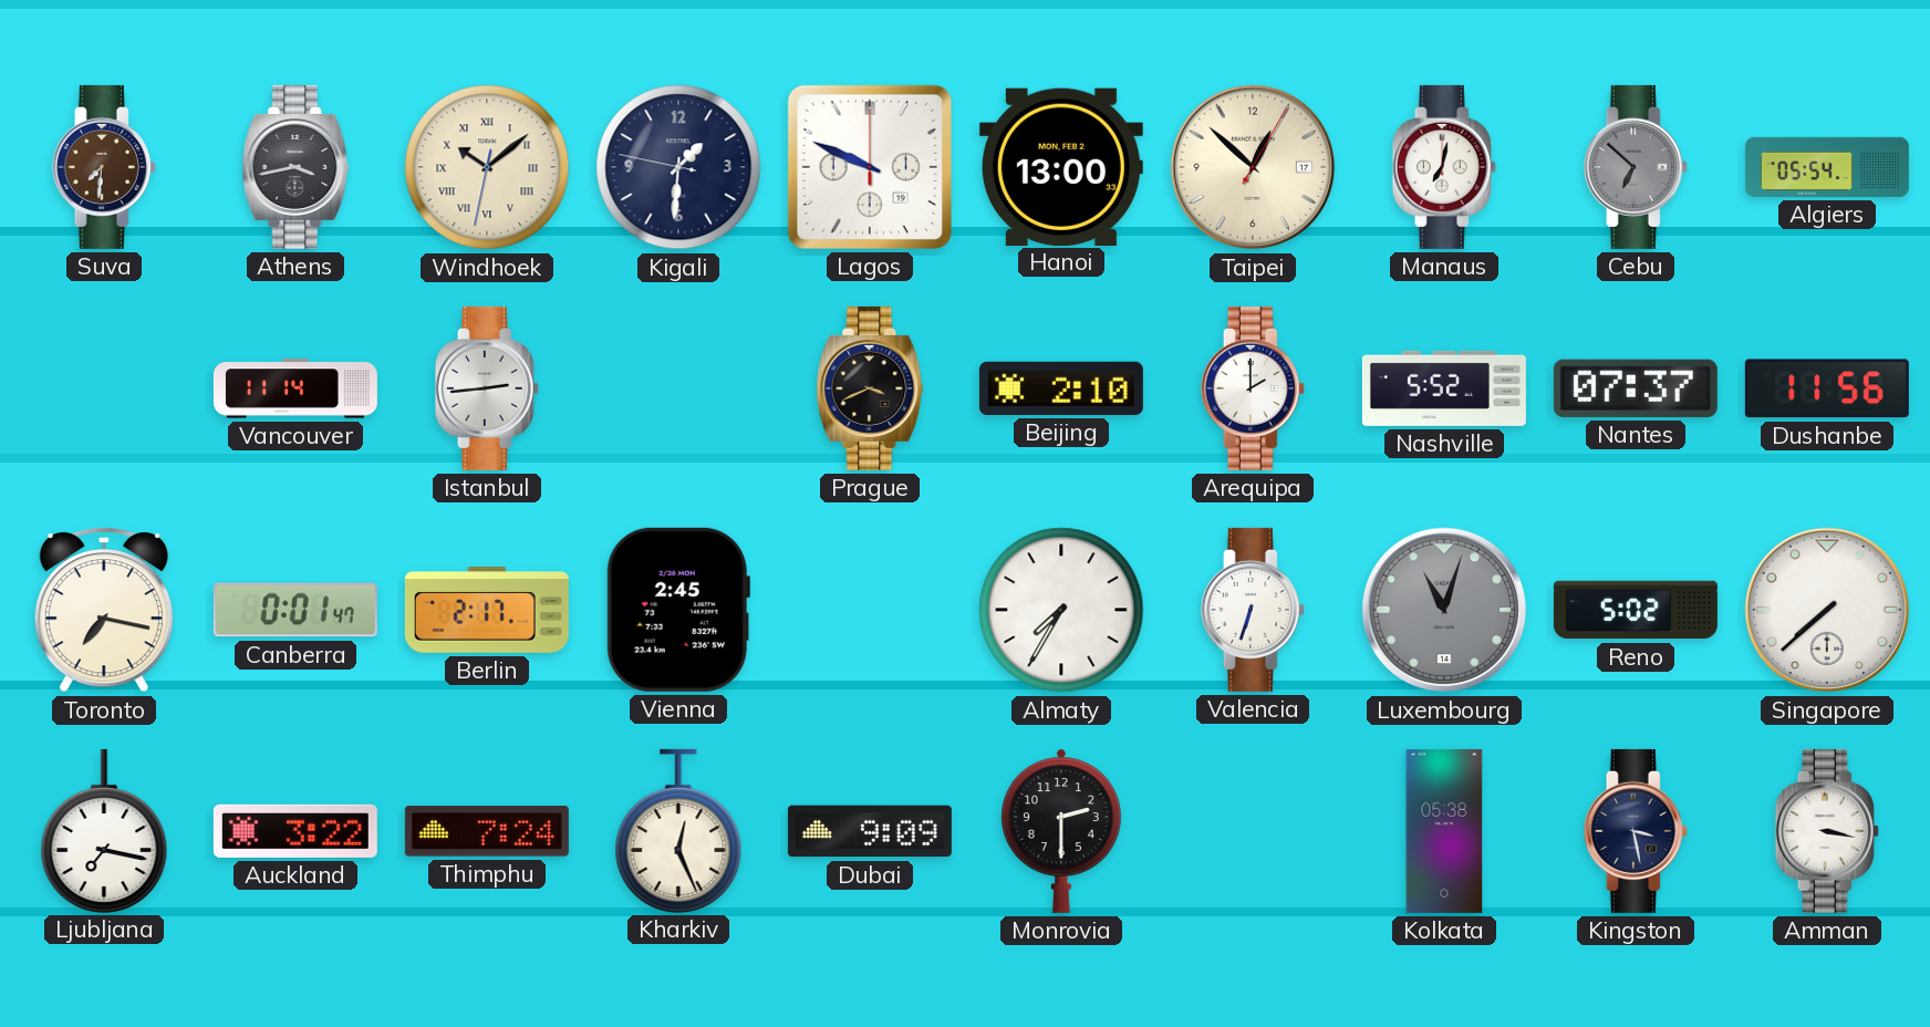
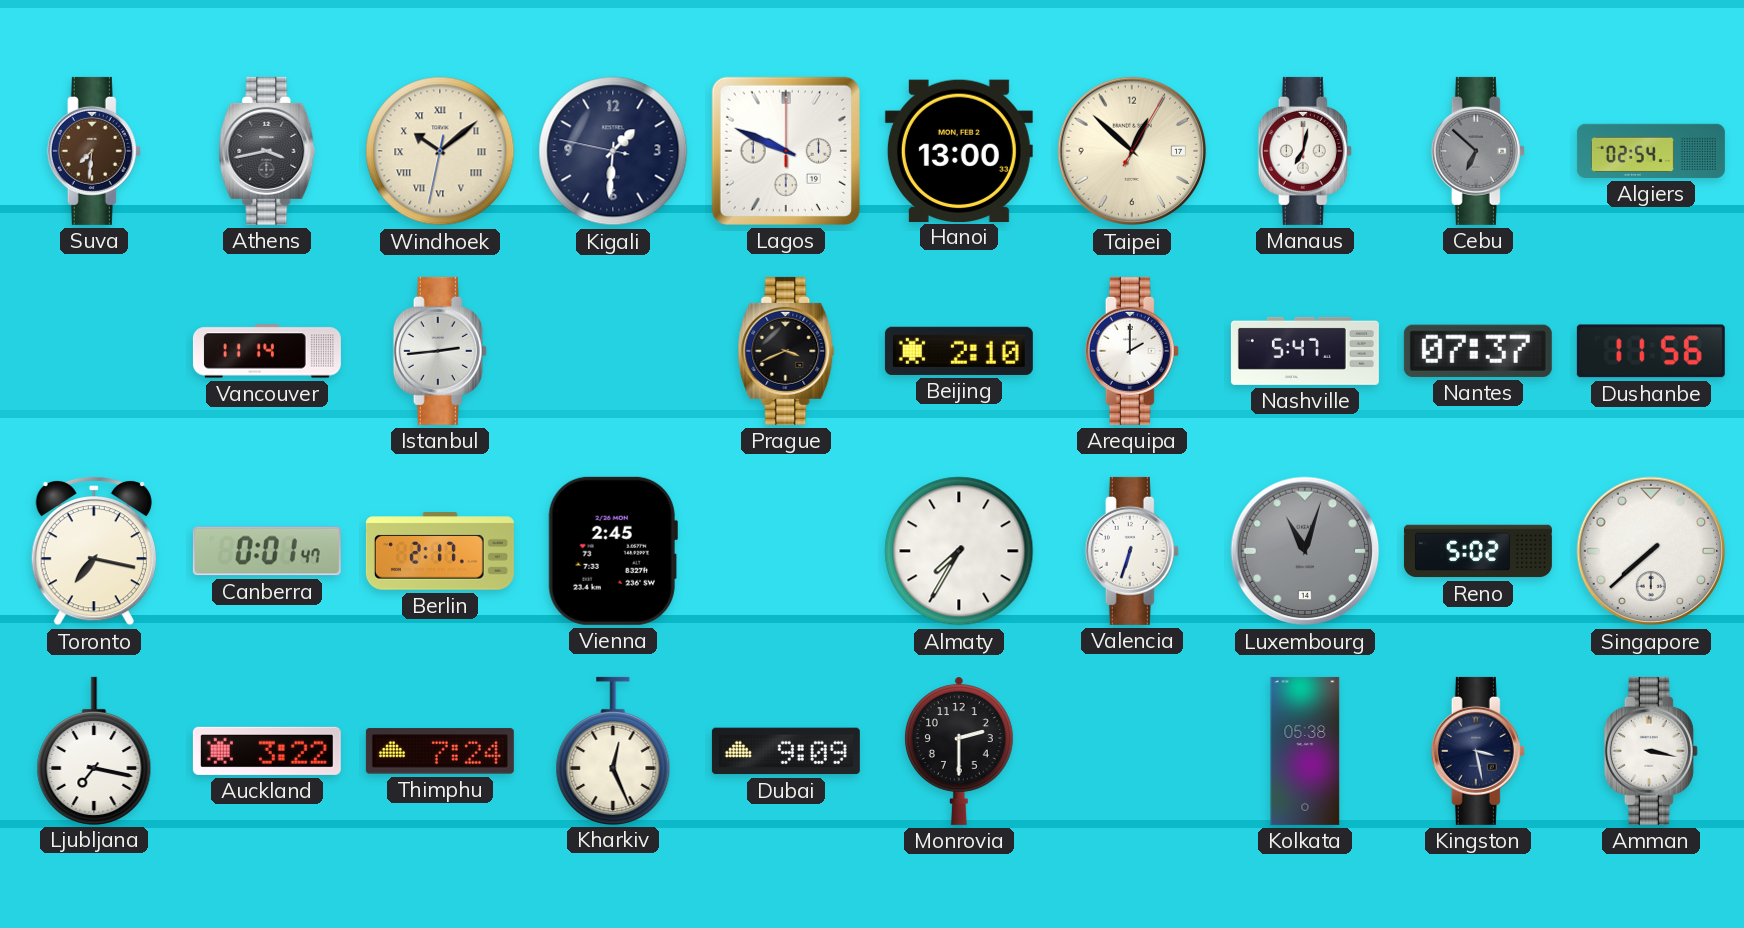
Algiers: 05:54 -> 02:54 (1651, 151)
Nashville: 5:52 -> 5:47 (1305, 351)
